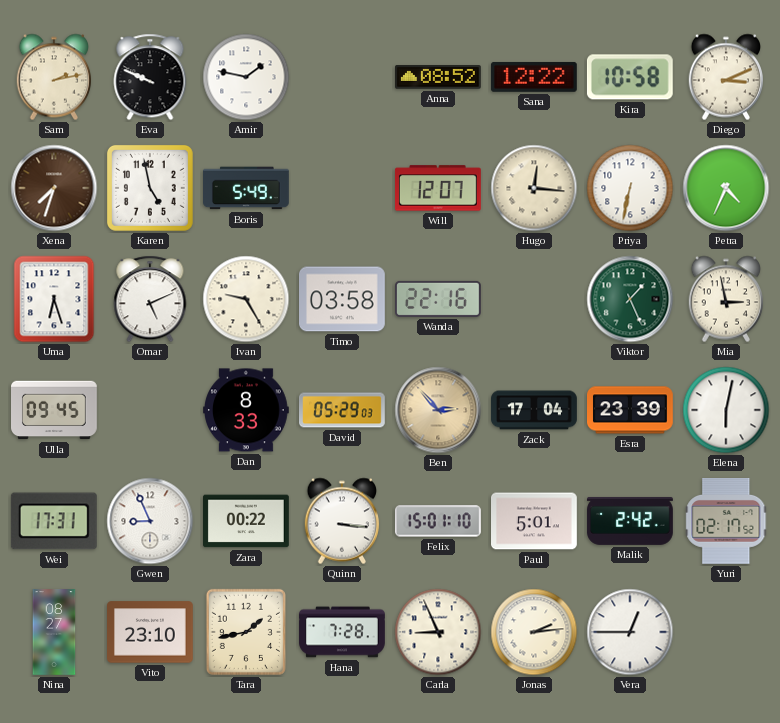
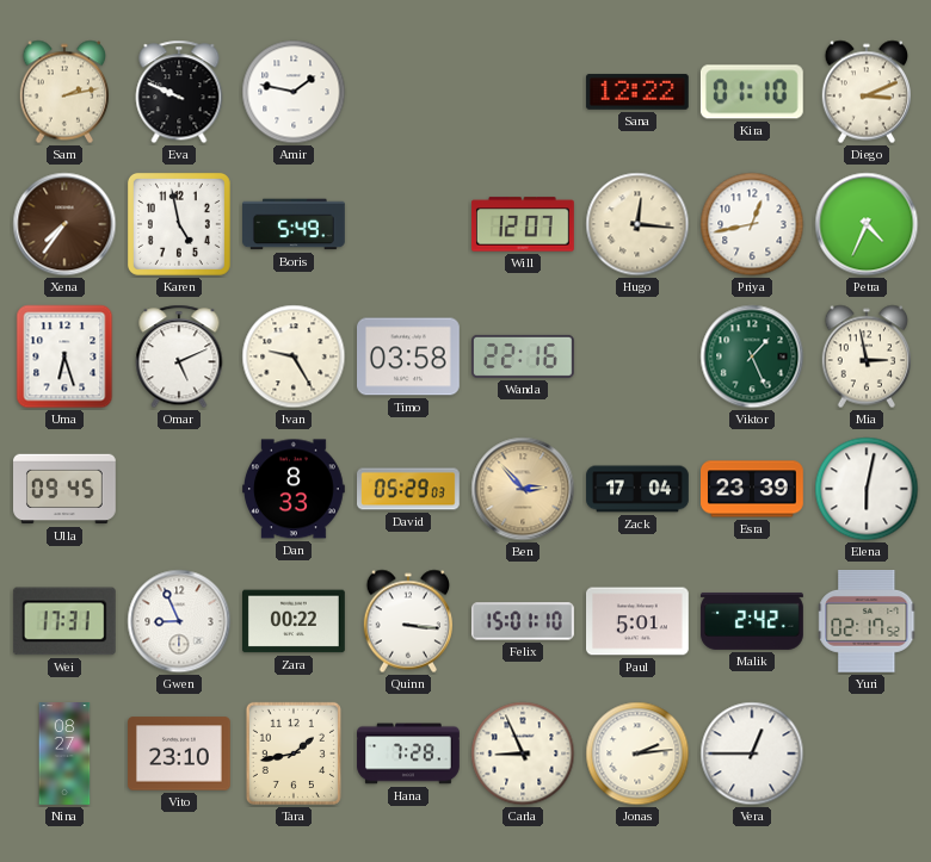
Anna: 08:52 -> none (439, 77)
Kira: 10:58 -> 01:10 (752, 92)
Xena: 7:33 -> 7:36 (64, 224)
Priya: 6:32 -> 12:43 (752, 224)
